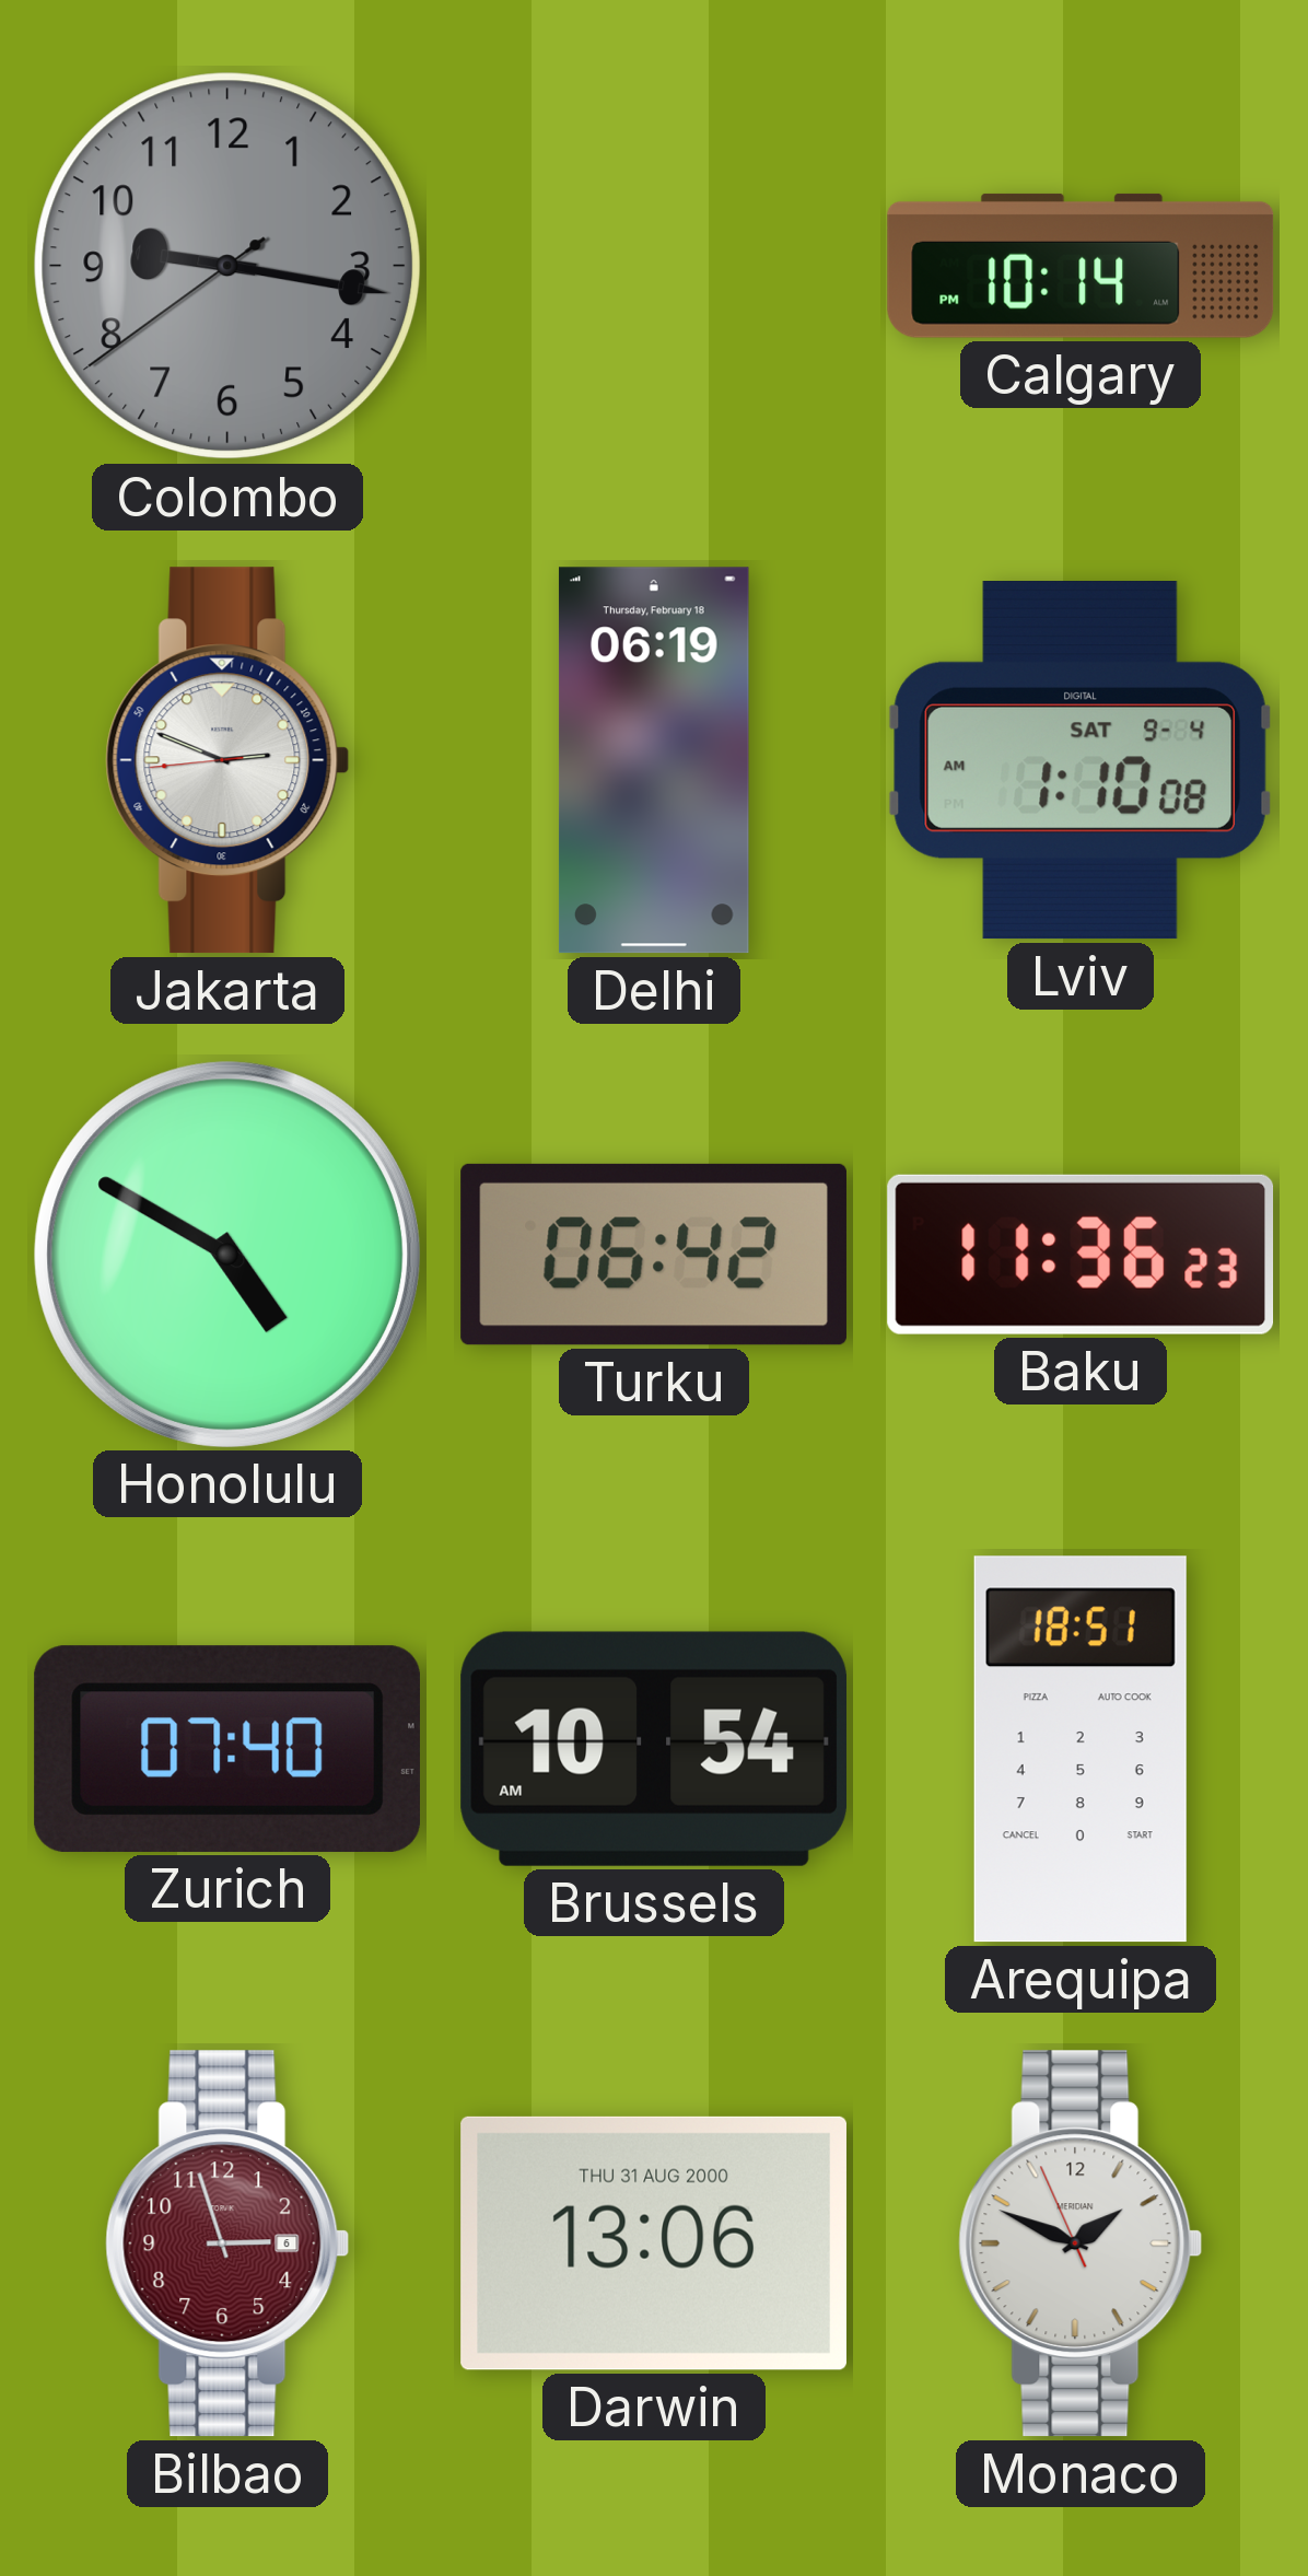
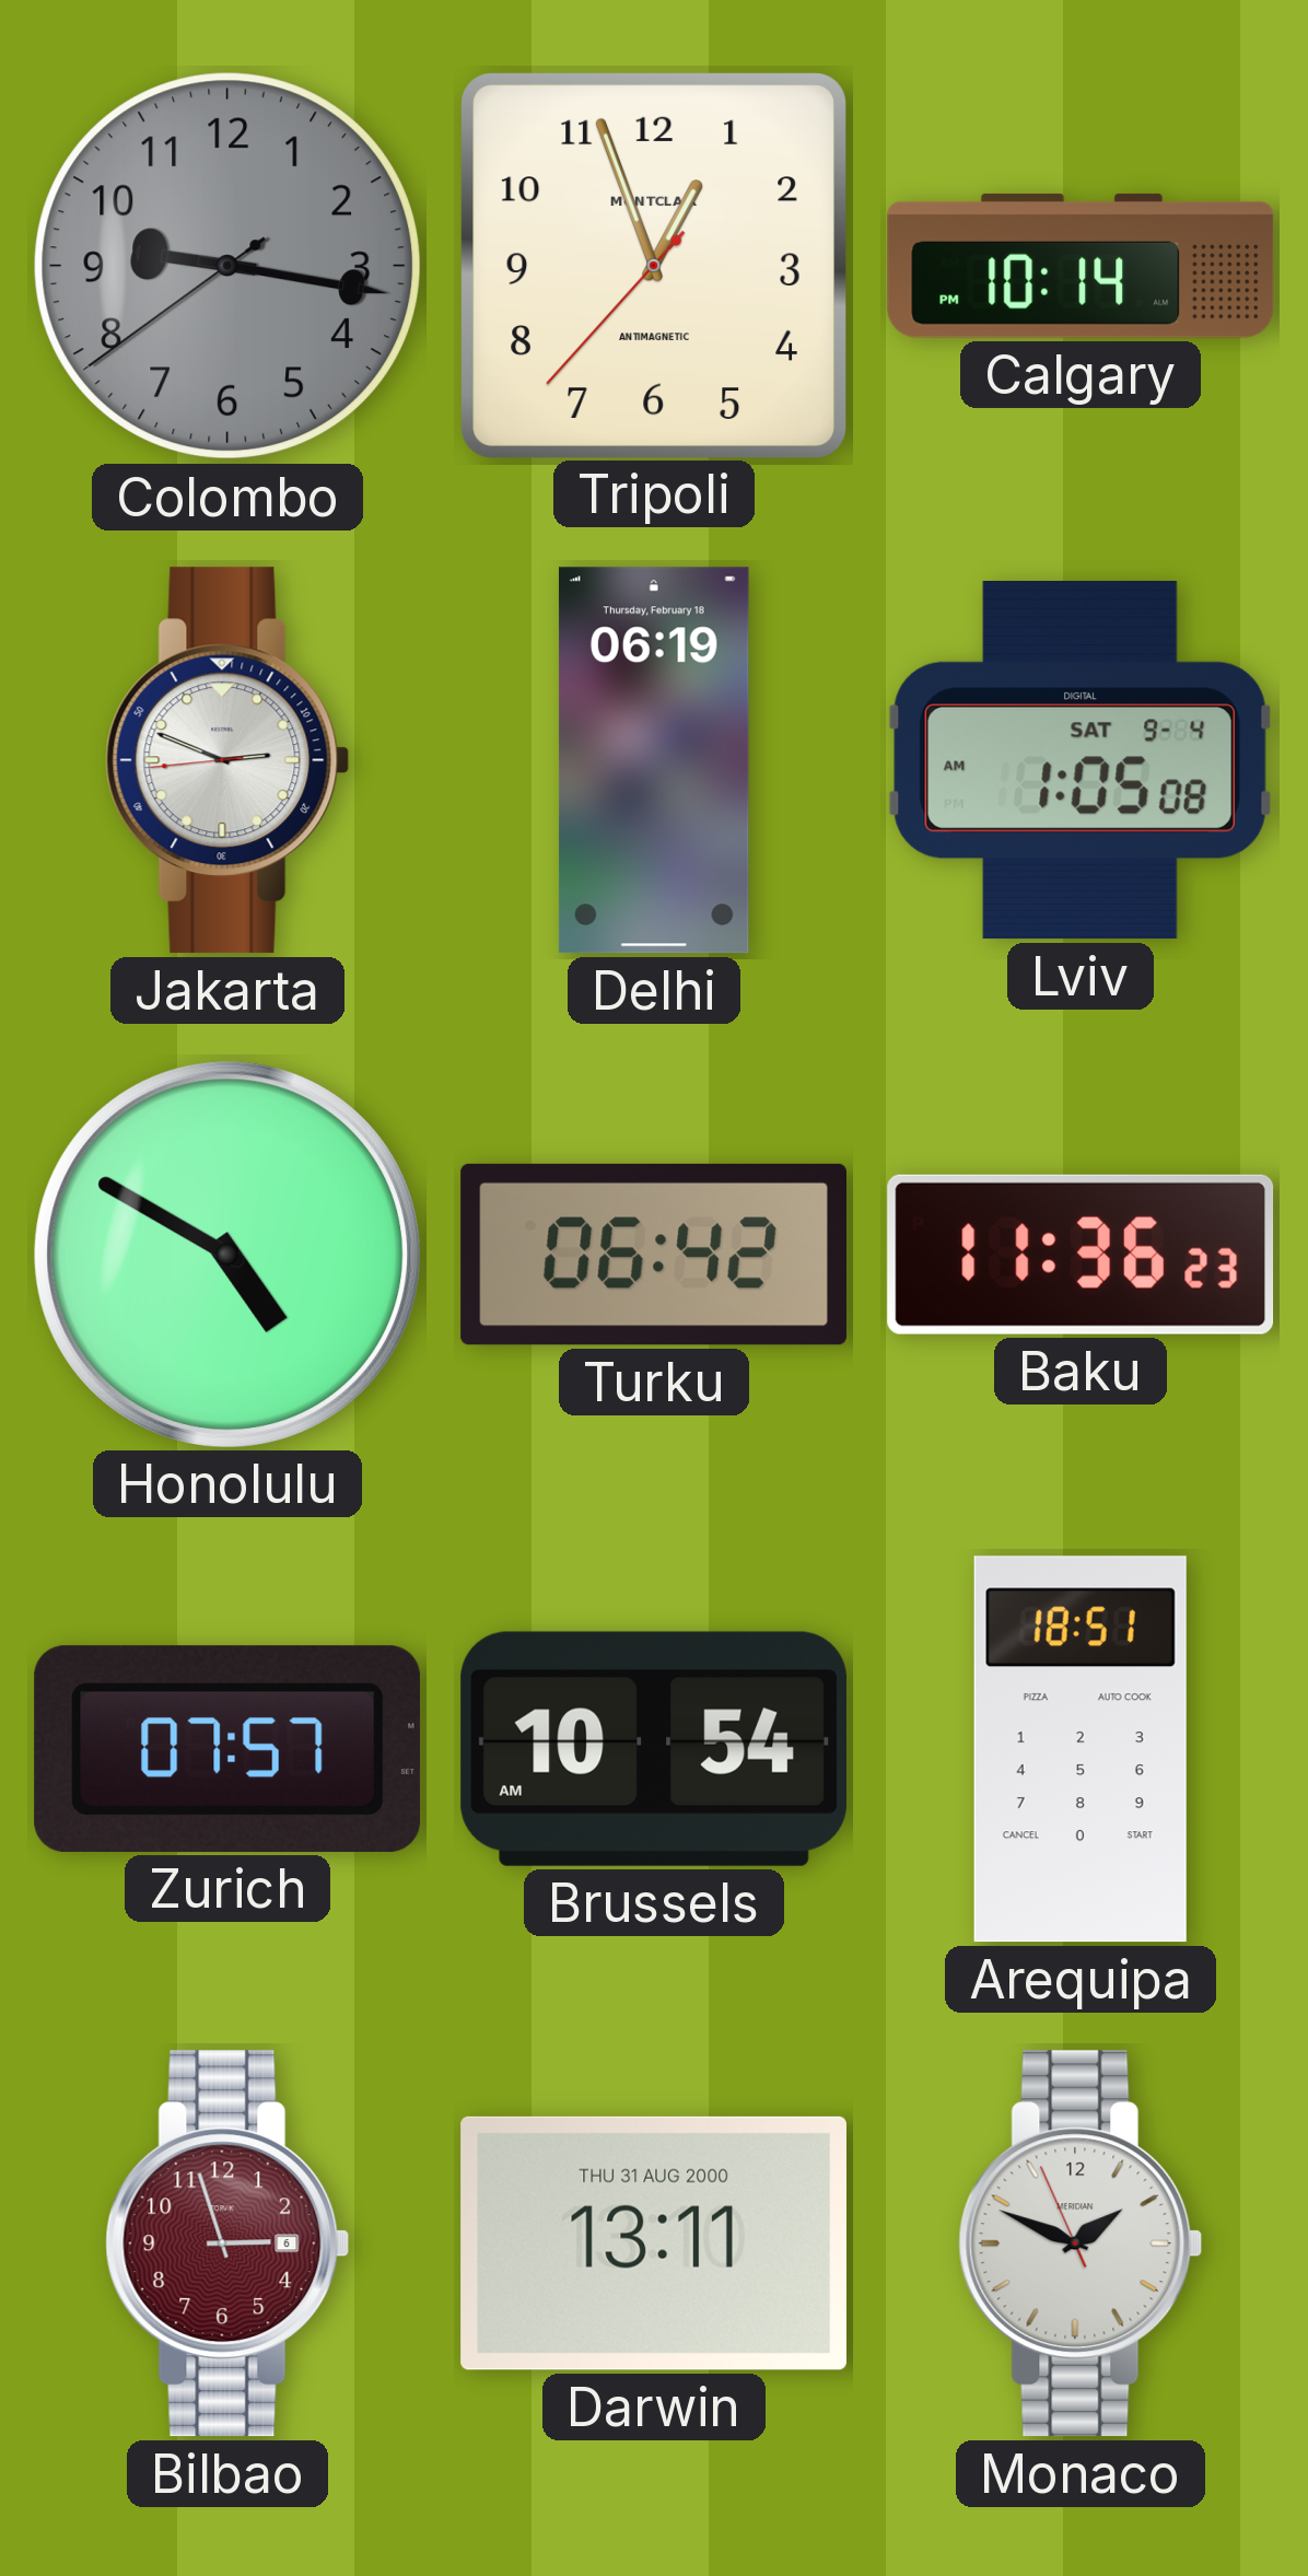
Tripoli: none -> 12:56 (653, 265)
Lviv: 1:10 -> 1:05 (1079, 760)
Zurich: 07:40 -> 07:57 (227, 1749)
Darwin: 13:06 -> 13:11 (654, 2243)
